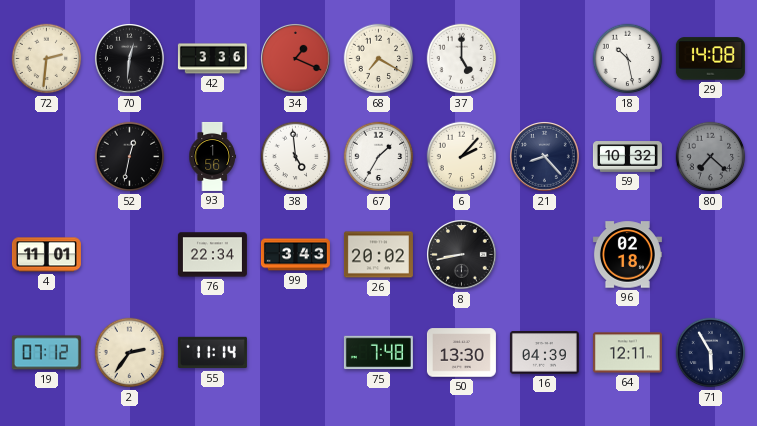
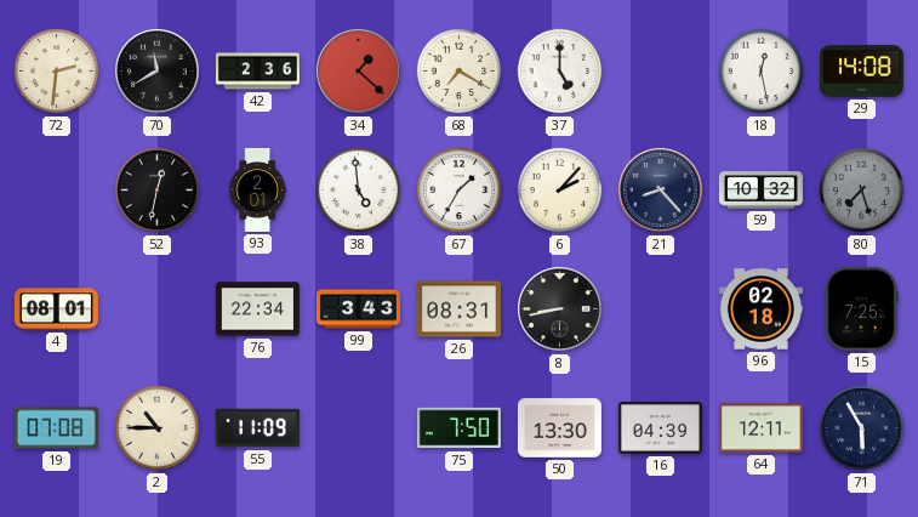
70: 12:31 -> 11:40 (158, 72)
42: 3:36 -> 2:36 (257, 72)
34: 1:19 -> 1:22 (359, 72)
18: 10:28 -> 12:28 (762, 72)
93: 1:56 -> 2:01 (257, 189)
80: 7:22 -> 7:27 (862, 191)
4: 11:01 -> 08:01 (56, 309)
26: 20:02 -> 08:31 (458, 309)
15: none -> 7:25 (861, 308)
19: 07:12 -> 07:08 (56, 428)
2: 2:36 -> 10:45 (158, 428)
55: 11:14 -> 11:09 (257, 428)
75: 7:48 -> 7:50 (458, 428)
